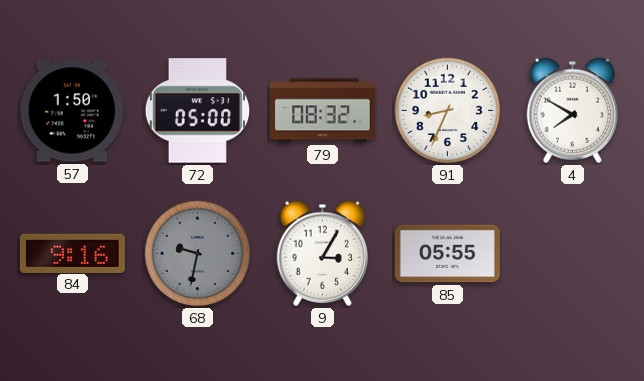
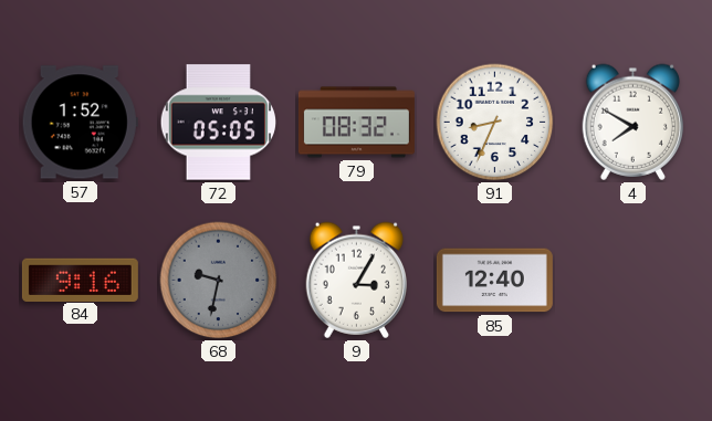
57: 1:50 -> 1:52 (80, 123)
72: 05:00 -> 05:05 (218, 123)
85: 05:55 -> 12:40 (494, 281)
